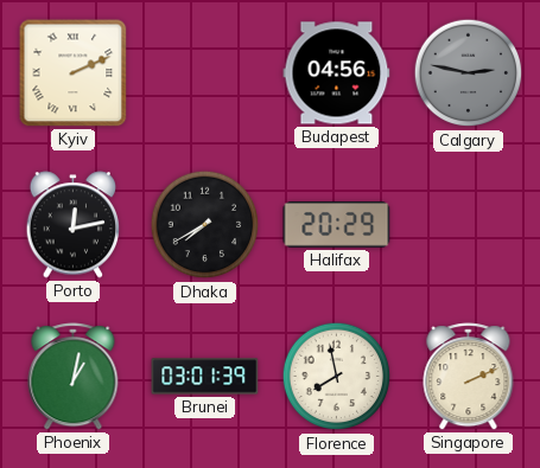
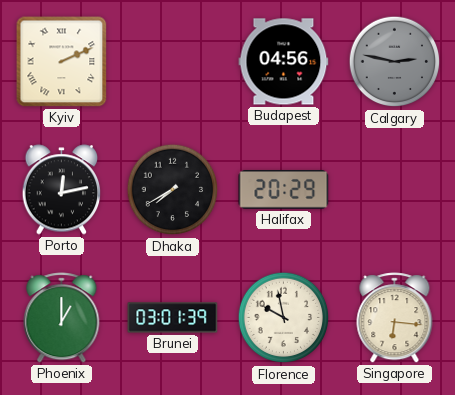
Phoenix: 1:02 -> 1:00 (62, 318)
Florence: 7:58 -> 9:58 (284, 318)
Singapore: 2:11 -> 6:16 (395, 318)
